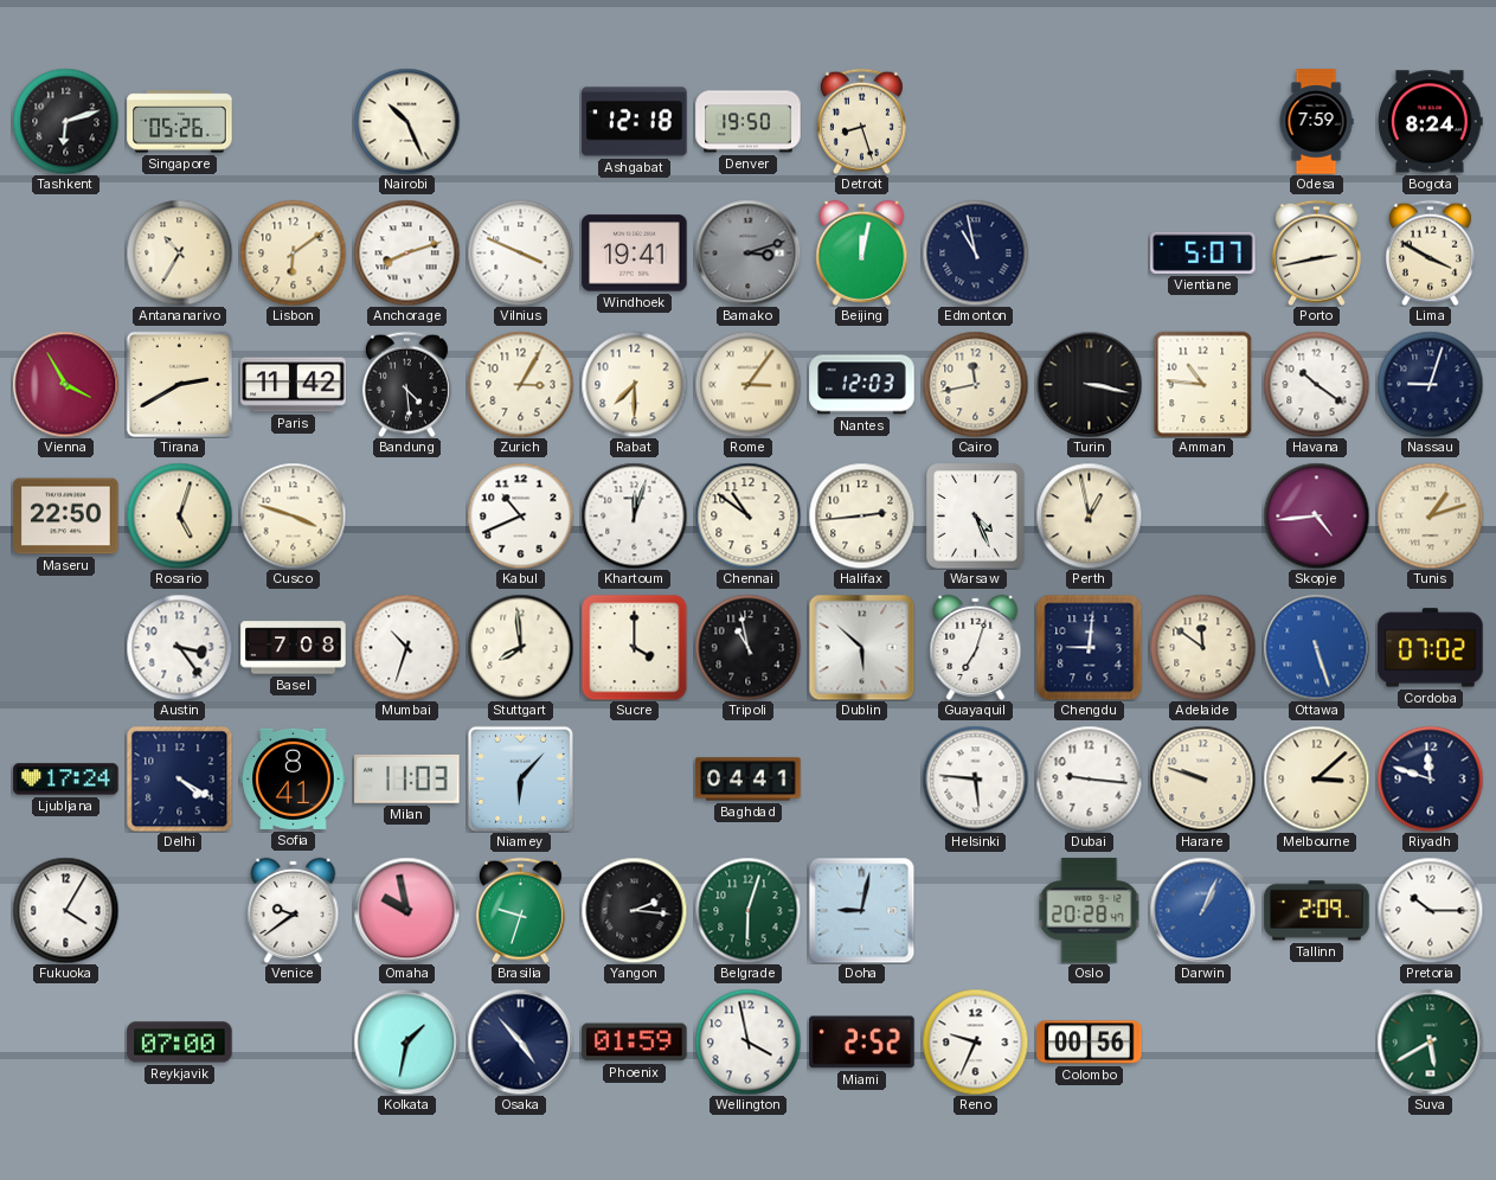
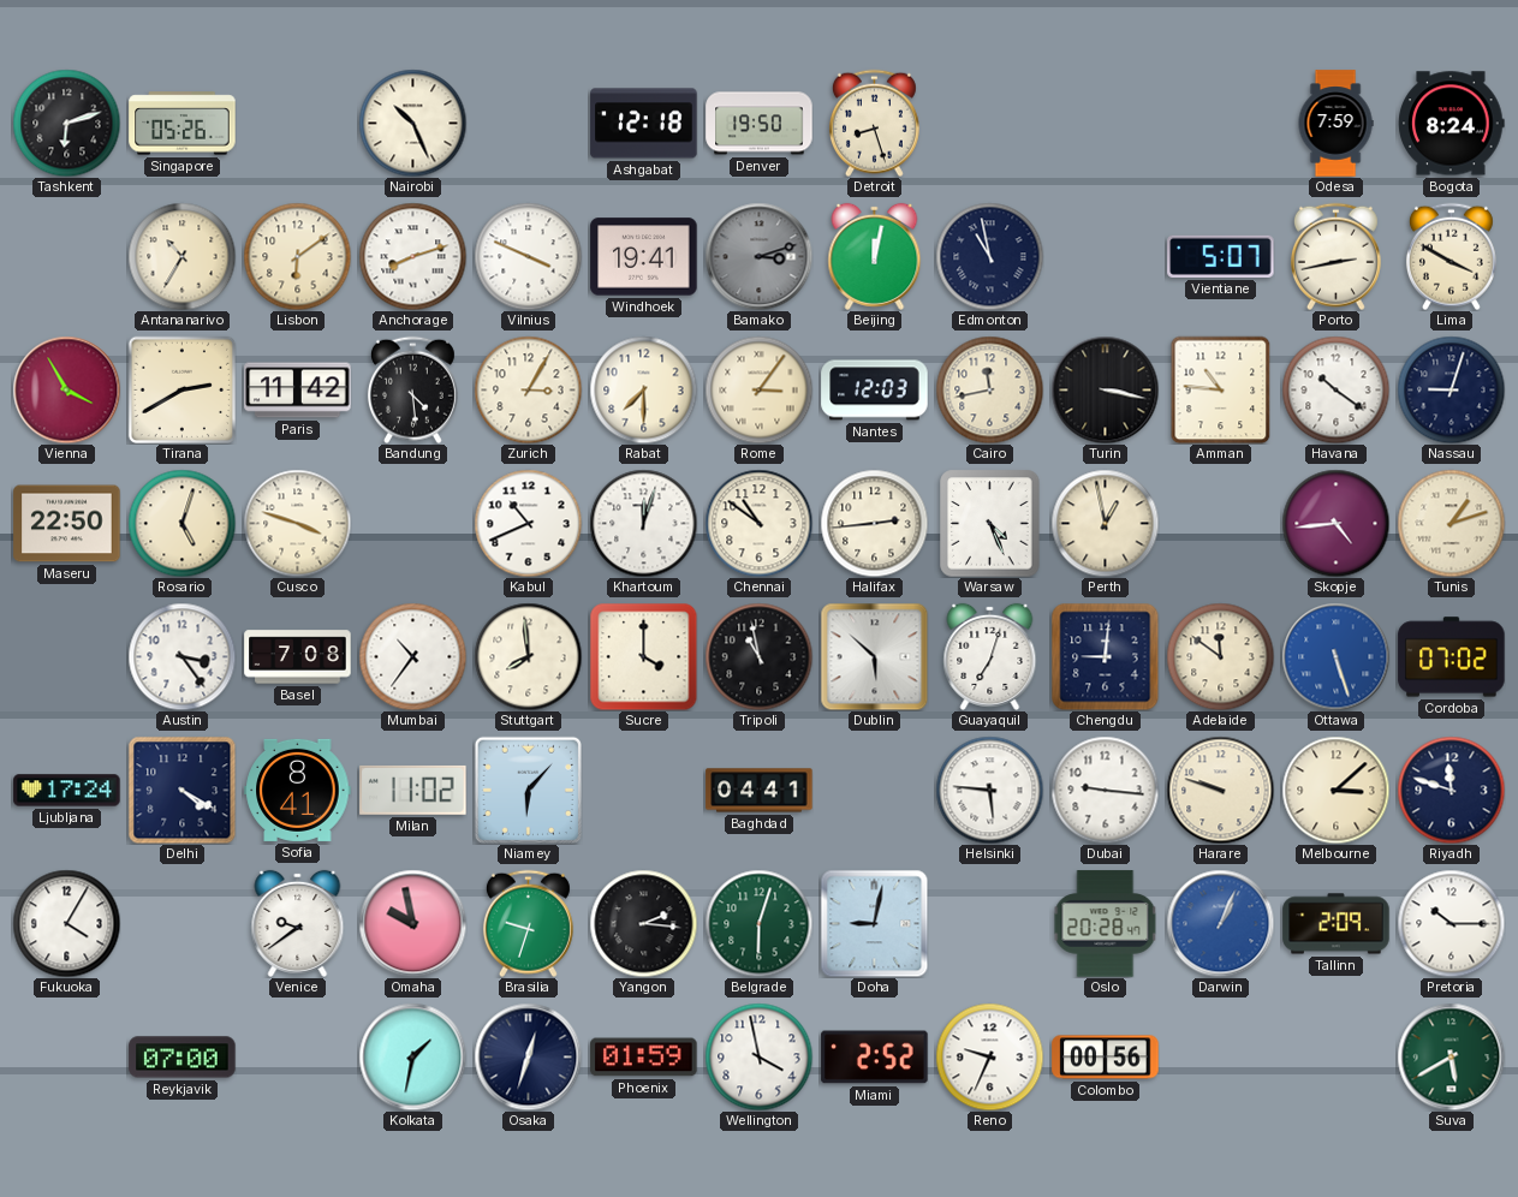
Mumbai: 10:33 -> 10:36 (412, 656)
Milan: 11:03 -> 11:02 (413, 790)
Osaka: 4:53 -> 12:33 (528, 1056)
